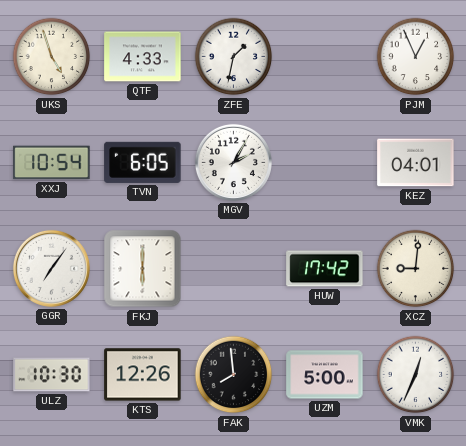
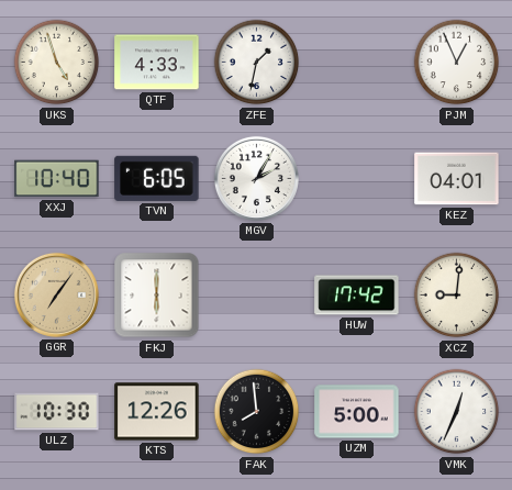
XXJ: 10:54 -> 10:40 (57, 179)
GGR dial: white -> champagne (56, 294)
